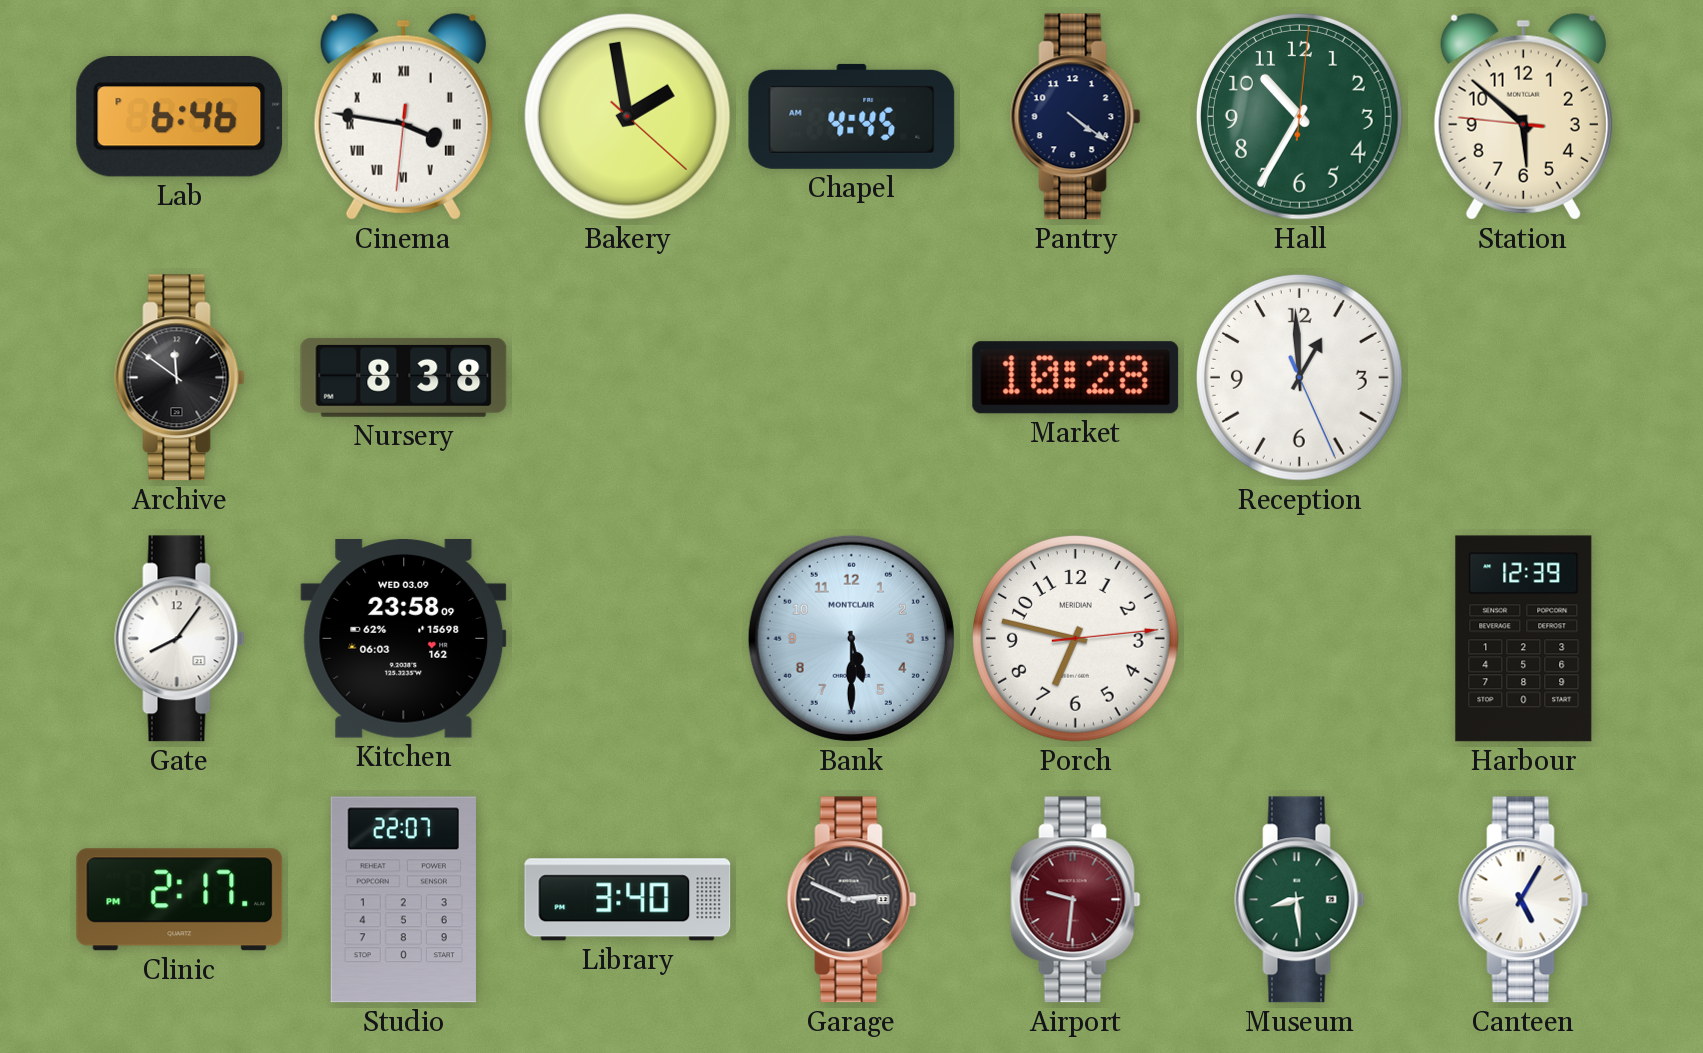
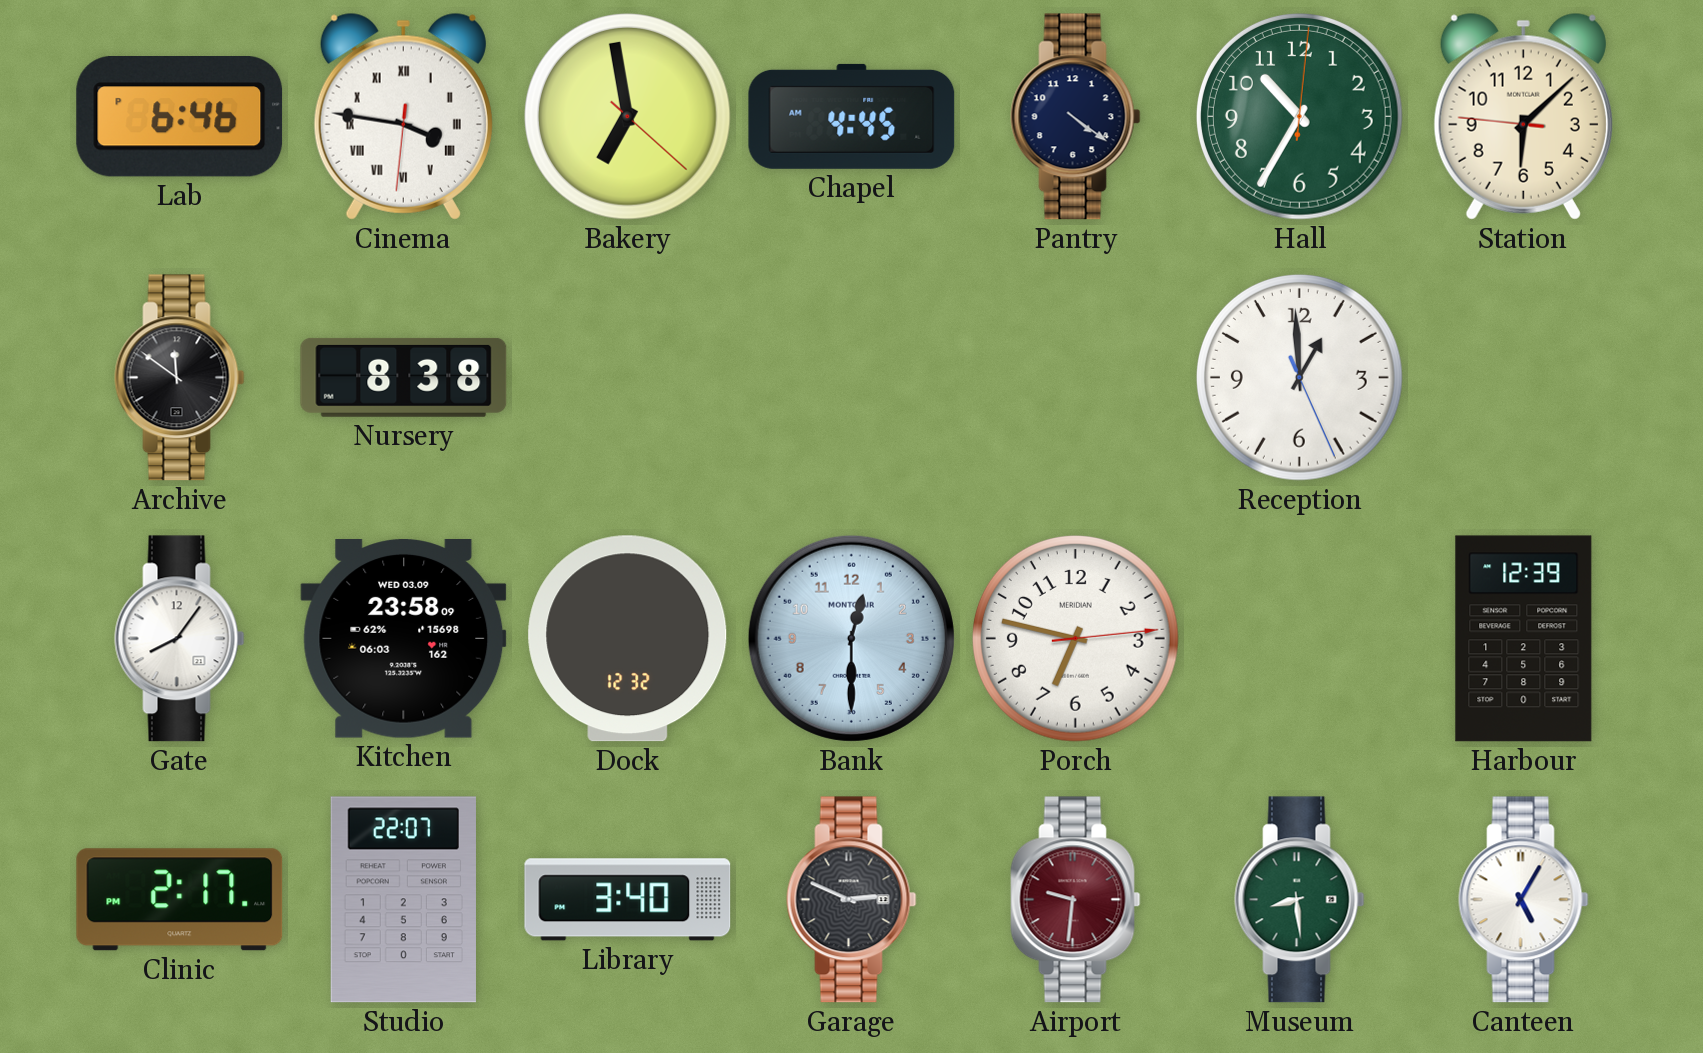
Bakery: 1:58 -> 6:58 (627, 116)
Station: 5:51 -> 6:07 (1523, 116)
Market: 10:28 -> none (1076, 378)
Dock: none -> 12:32 (628, 639)
Bank: 5:30 -> 12:30 (851, 638)
